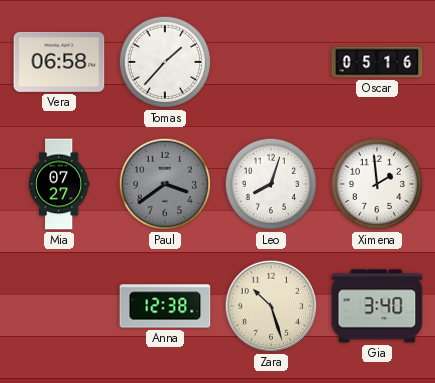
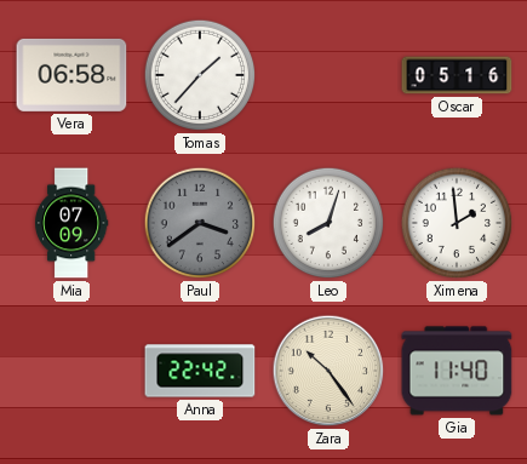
Mia: 07:27 -> 07:09 (71, 223)
Anna: 12:38 -> 22:42 (200, 371)
Zara: 10:27 -> 10:24 (328, 371)
Gia: 3:40 -> 11:40 (457, 371)
